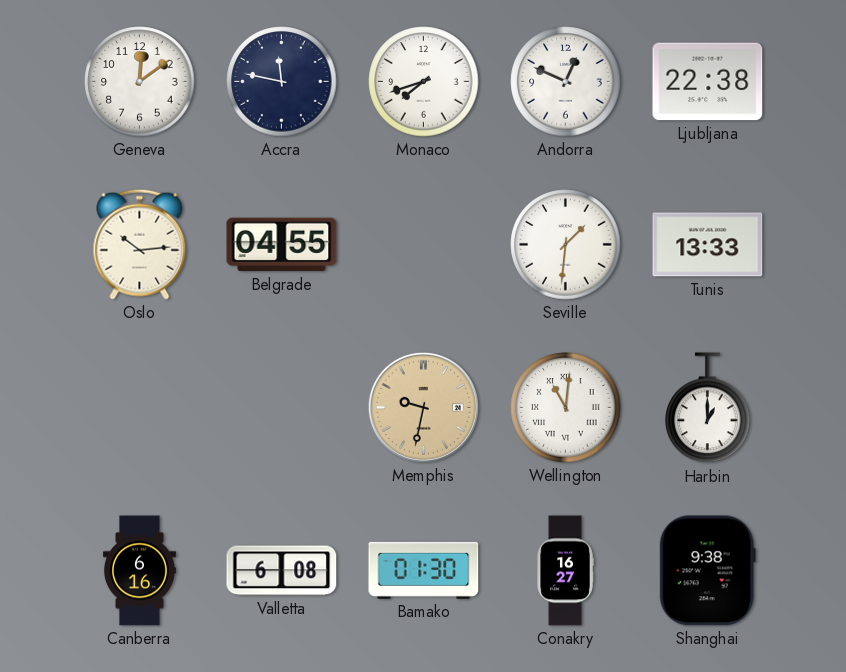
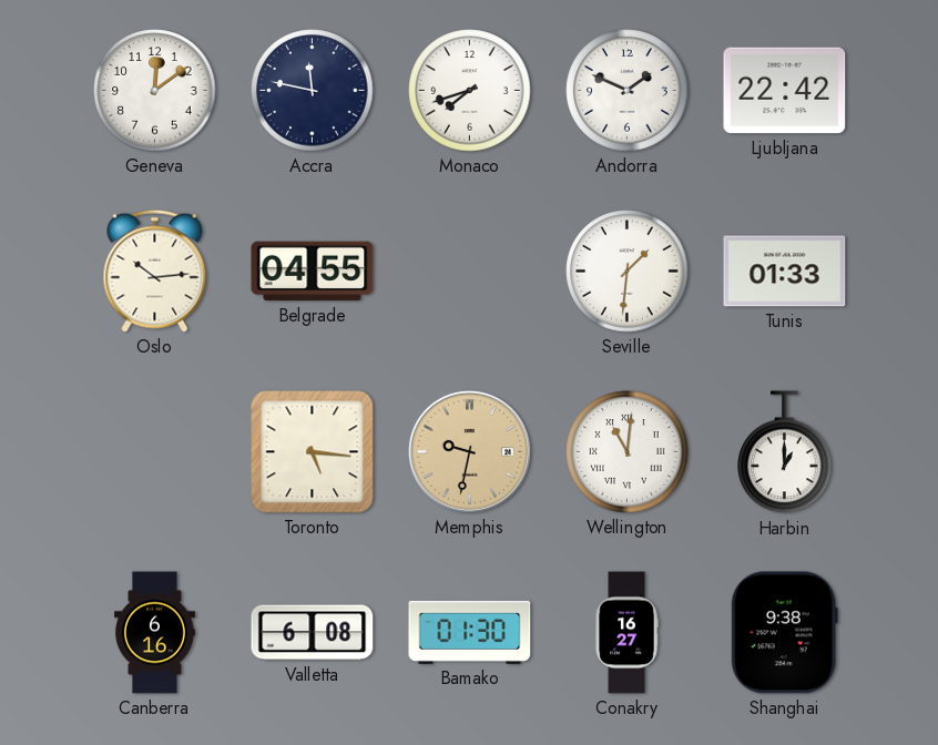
Andorra: 12:49 -> 1:49 (628, 91)
Ljubljana: 22:38 -> 22:42 (785, 91)
Tunis: 13:33 -> 01:33 (785, 272)
Toronto: none -> 5:16 (313, 452)
